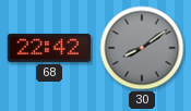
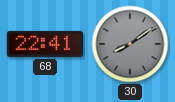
68: 22:42 -> 22:41 (45, 44)
